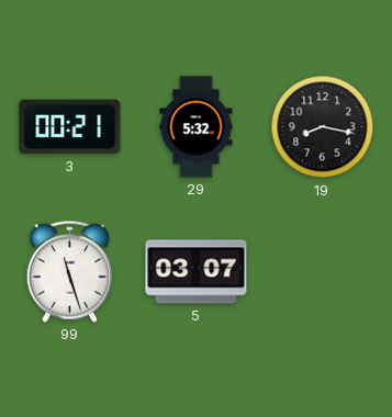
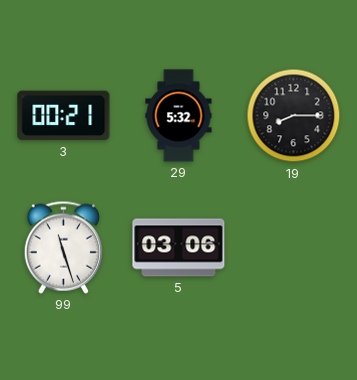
19: 8:17 -> 8:15 (294, 116)
5: 03:07 -> 03:06 (179, 248)
